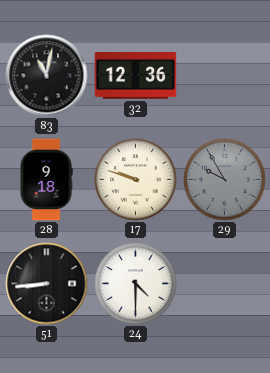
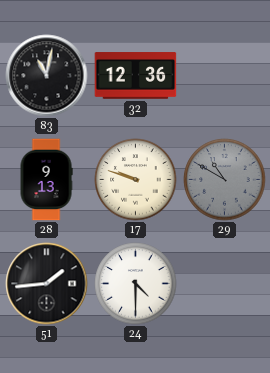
28: 9:18 -> 9:13 (46, 180)
29: 9:55 -> 10:50 (225, 180)
51: 8:44 -> 1:44 (47, 284)
